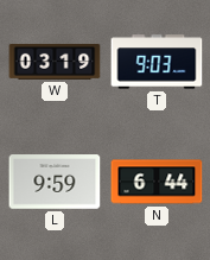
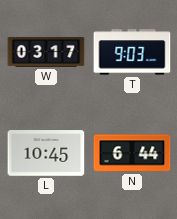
W: 03:19 -> 03:17 (46, 52)
L: 9:59 -> 10:45 (46, 153)
